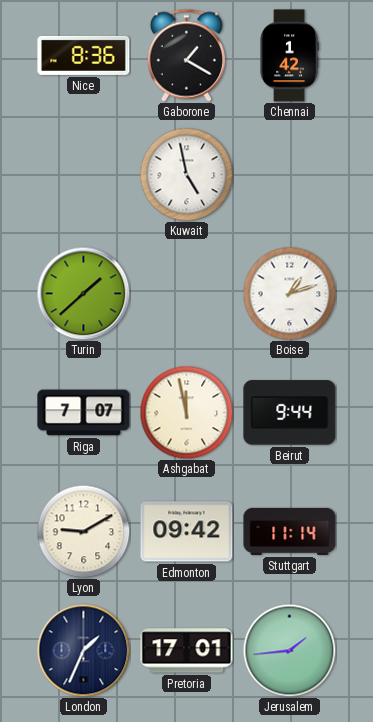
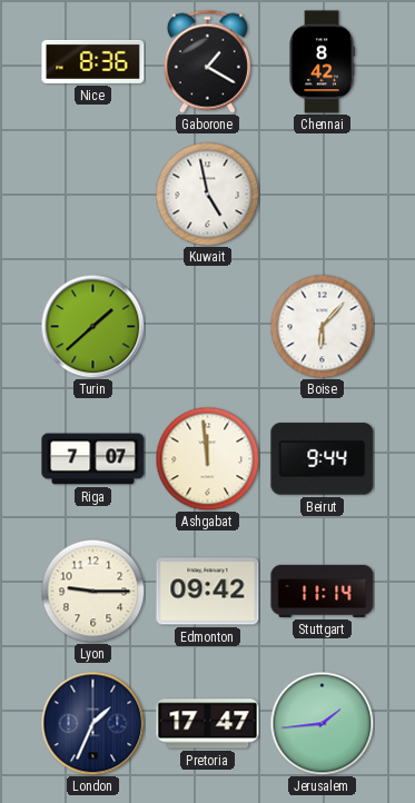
Chennai: 1:42 -> 8:42 (322, 62)
Boise: 1:12 -> 6:07 (322, 326)
Ashgabat: 11:58 -> 11:59 (207, 458)
Lyon: 9:10 -> 9:15 (92, 591)
Pretoria: 17:01 -> 17:47 (208, 724)
